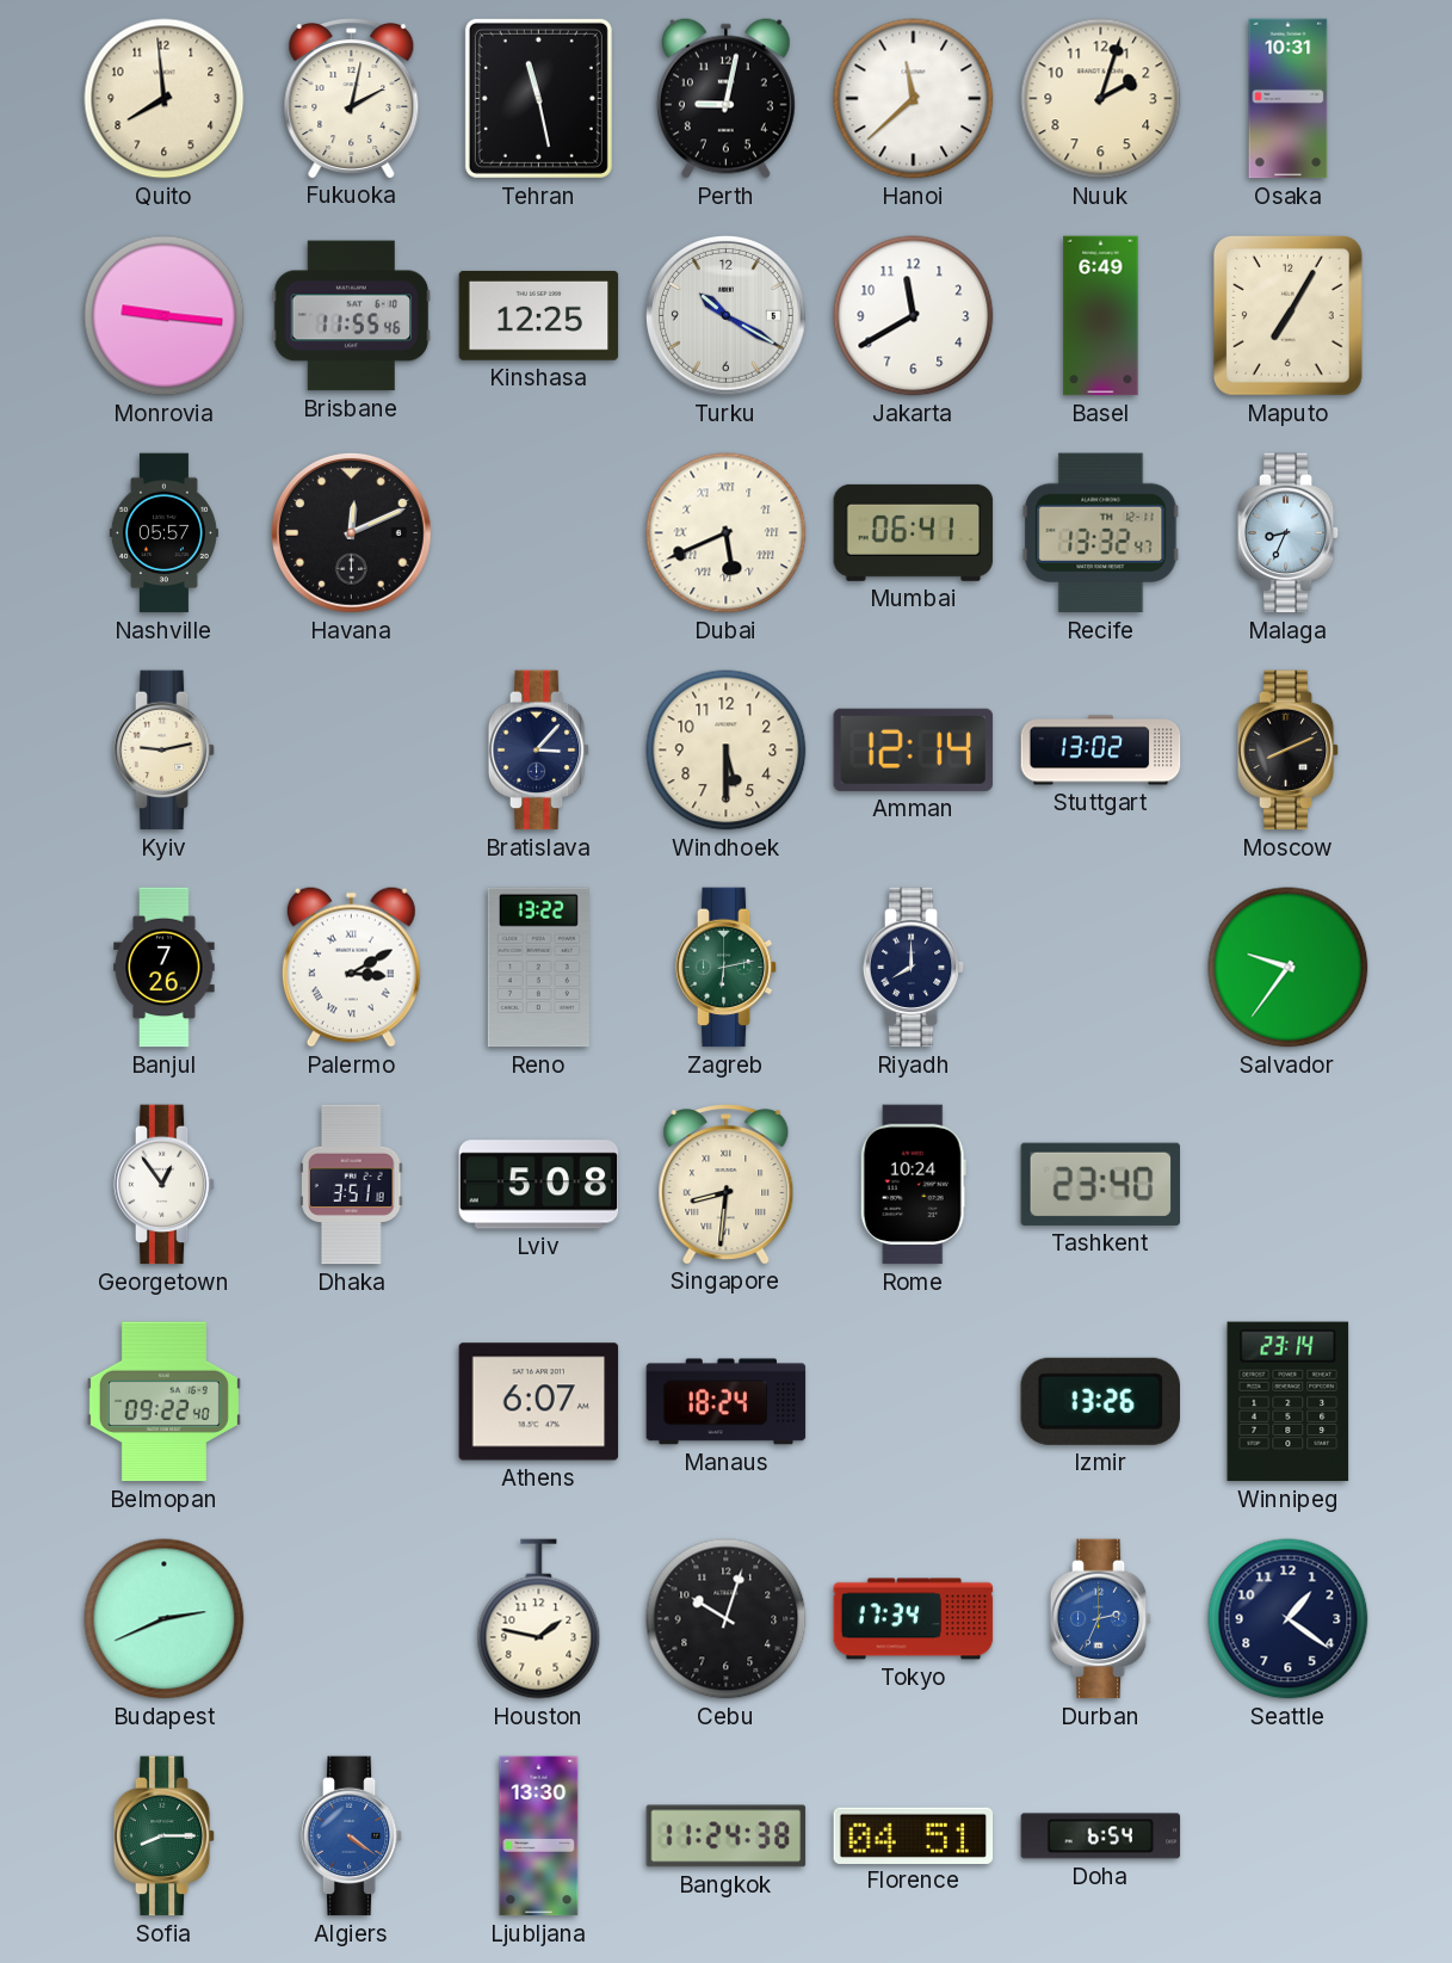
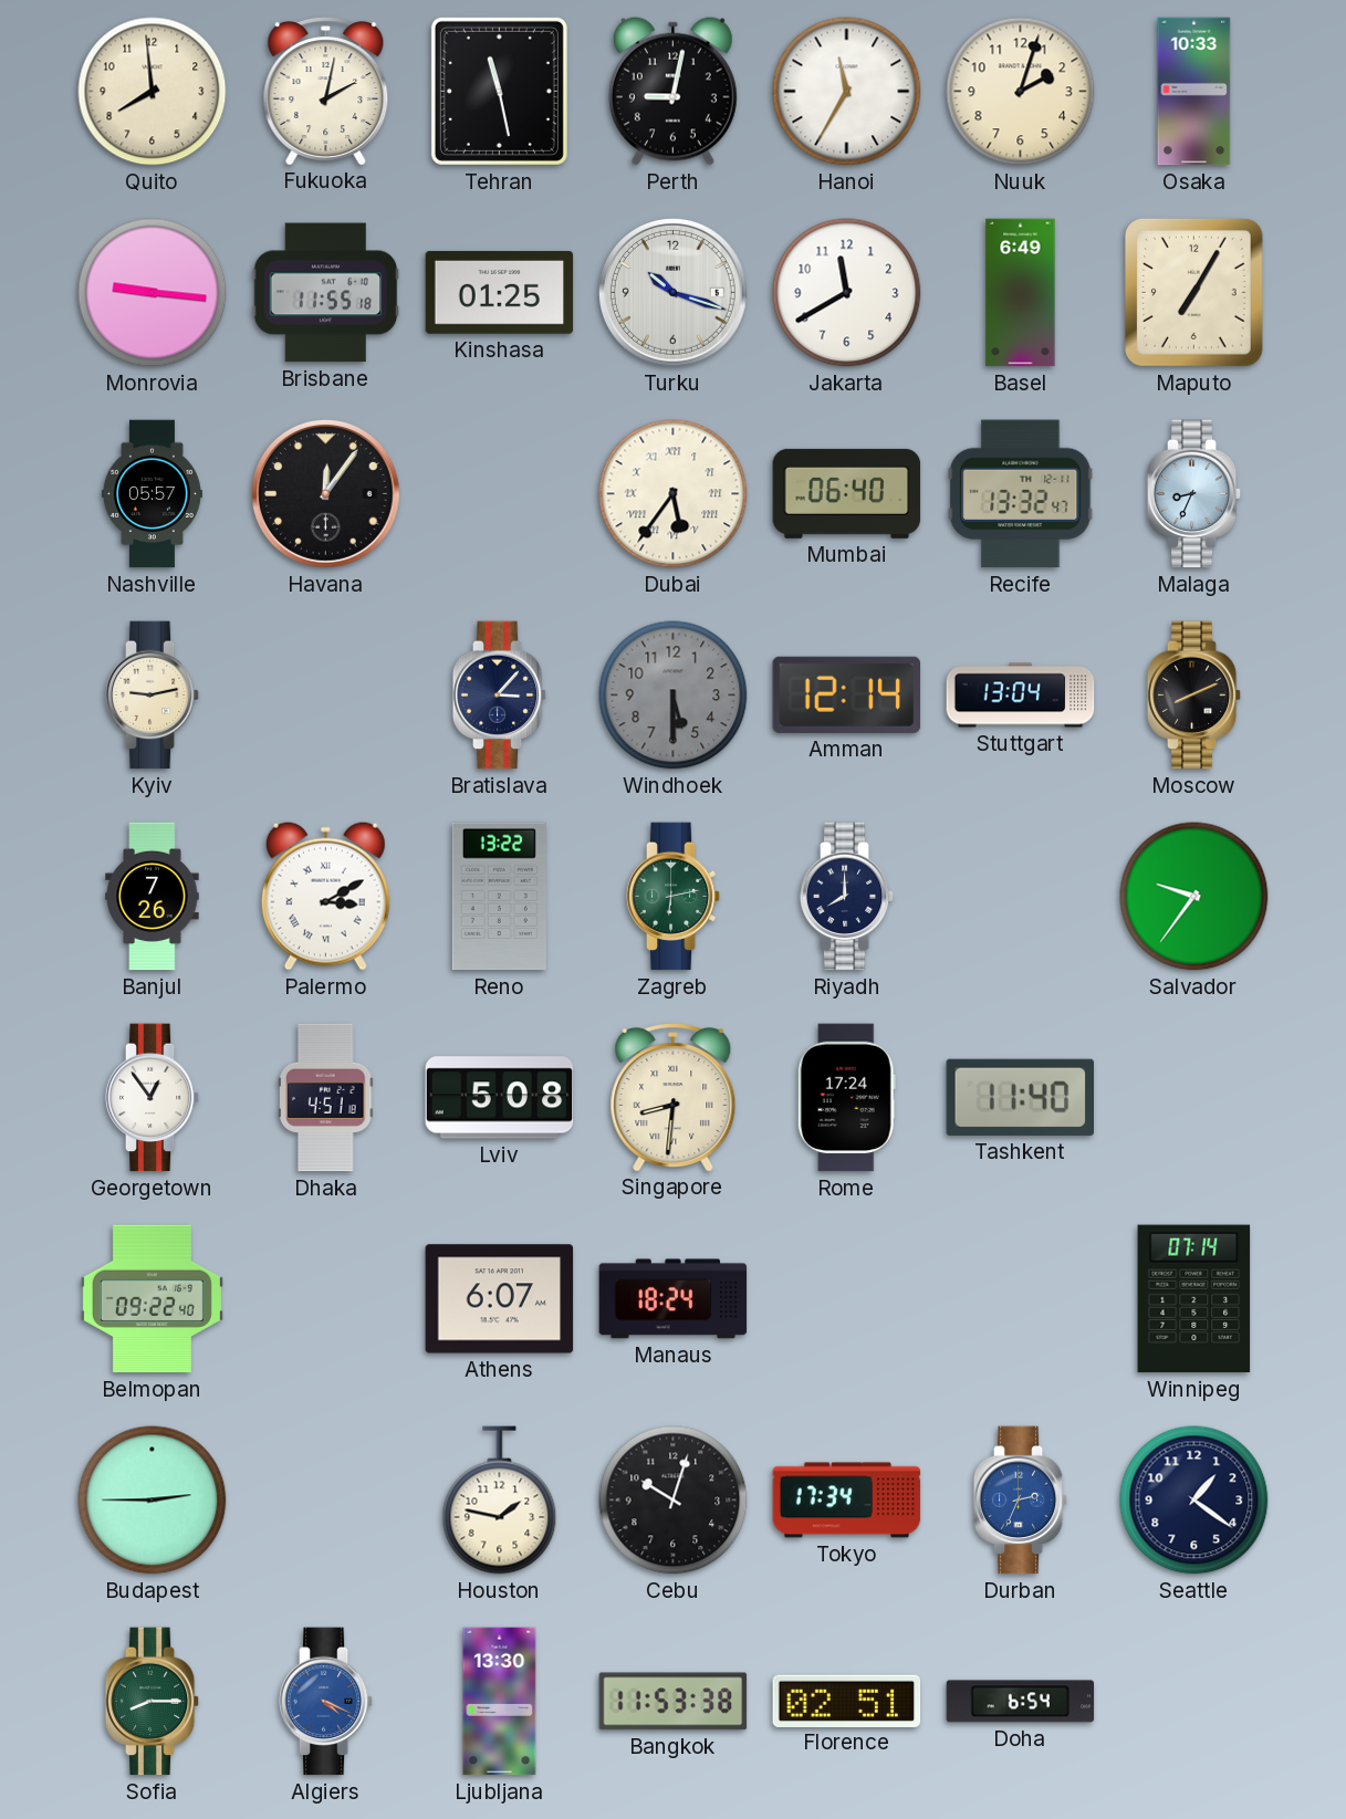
Hanoi: 11:38 -> 11:35 (847, 92)
Osaka: 10:31 -> 10:33 (1194, 92)
Brisbane: 11:55:46 -> 11:55:18 (326, 293)
Kinshasa: 12:25 -> 01:25 (500, 293)
Turku: 10:20 -> 10:18 (674, 293)
Havana: 12:11 -> 12:06 (326, 494)
Dubai: 5:41 -> 5:36 (674, 494)
Mumbai: 06:41 -> 06:40 (847, 493)
Windhoek dial: cream -> grey (674, 696)
Stuttgart: 13:02 -> 13:04 (1021, 696)
Dhaka: 3:51 -> 4:51 (326, 1098)
Rome: 10:24 -> 17:24 (846, 1098)
Tashkent: 23:40 -> 11:40 (1021, 1097)
Izmir: 13:26 -> none (1100, 1401)
Winnipeg: 23:14 -> 07:14 (1194, 1299)
Budapest: 2:41 -> 2:45 (153, 1501)
Algiers: 4:21 -> 4:19 (326, 1702)
Bangkok: 11:24 -> 11:53 (674, 1702)
Florence: 04:51 -> 02:51 (847, 1701)
